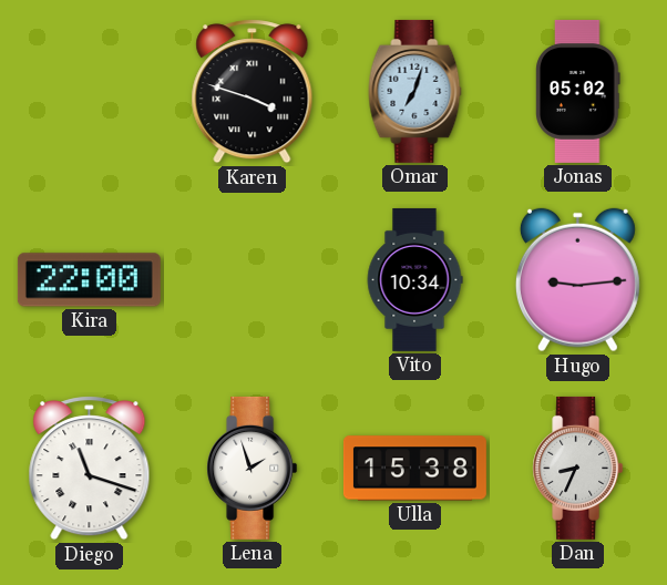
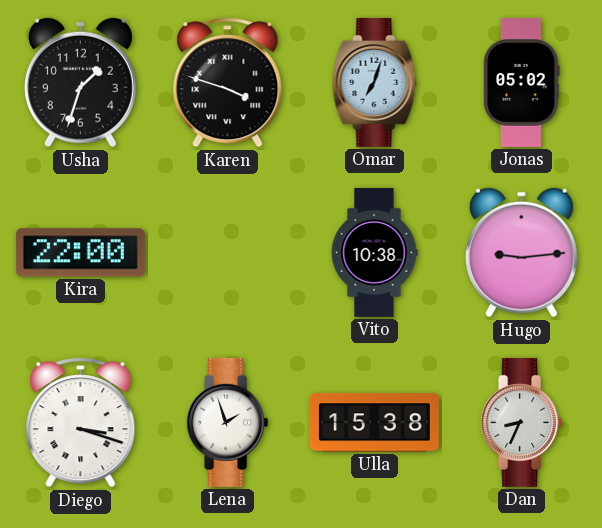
Usha: none -> 1:33 (80, 83)
Vito: 10:34 -> 10:38 (374, 252)
Diego: 11:18 -> 3:18 (81, 423)
